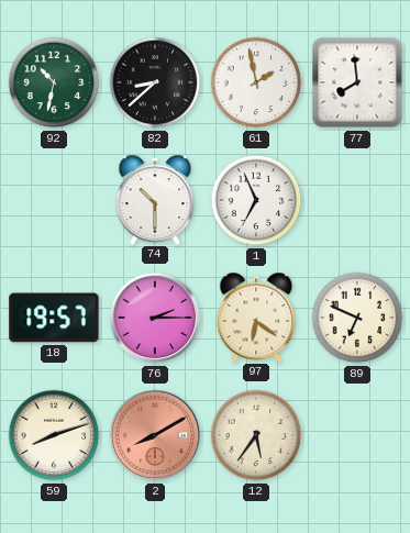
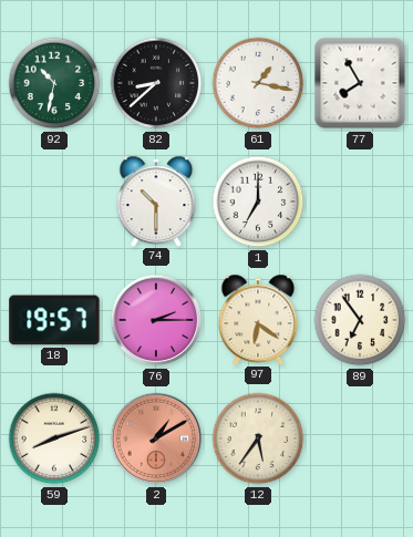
61: 1:58 -> 1:17 (258, 83)
77: 7:59 -> 7:55 (360, 83)
1: 6:56 -> 7:00 (258, 202)
89: 6:49 -> 6:54 (360, 320)
2: 8:10 -> 1:10 (156, 438)
